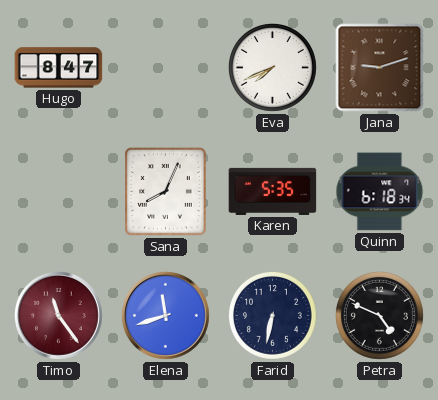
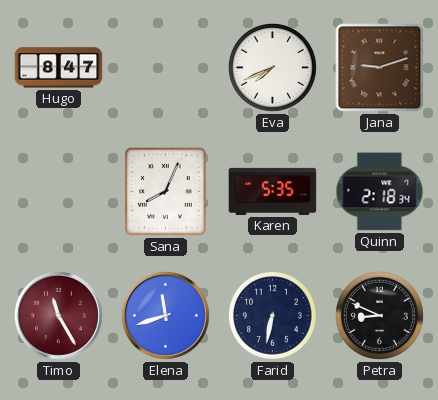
Quinn: 6:18 -> 2:18 (380, 192)
Timo: 11:24 -> 11:25 (58, 315)
Petra: 4:49 -> 8:49 (379, 315)
